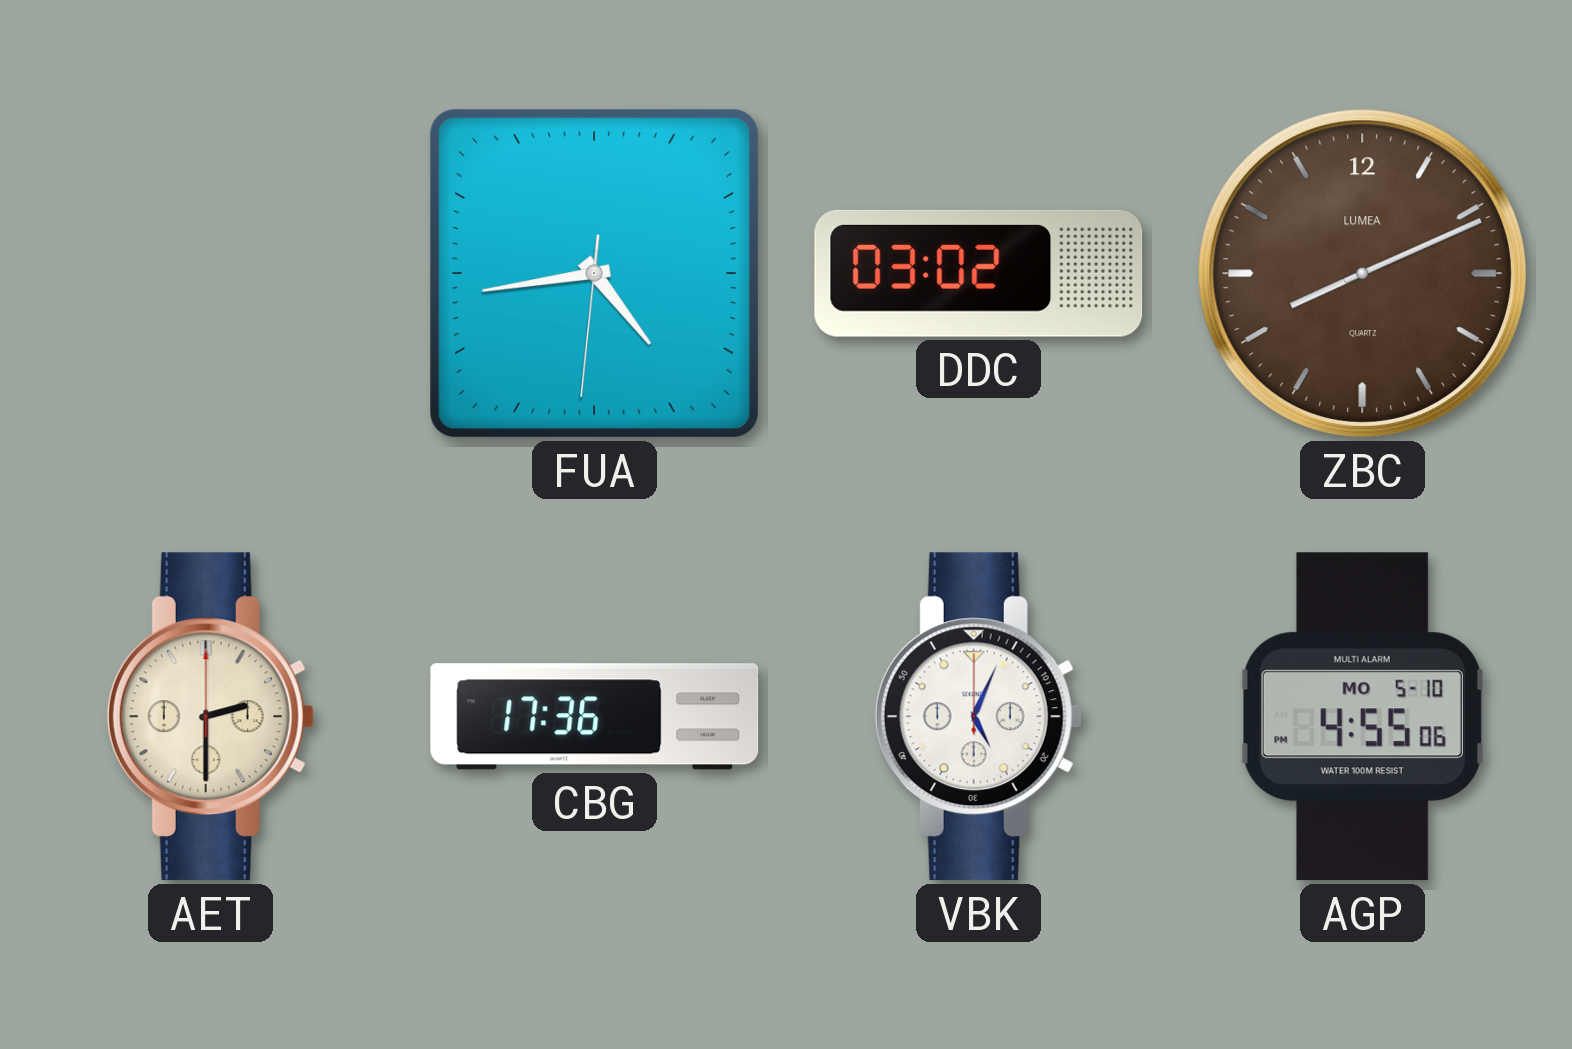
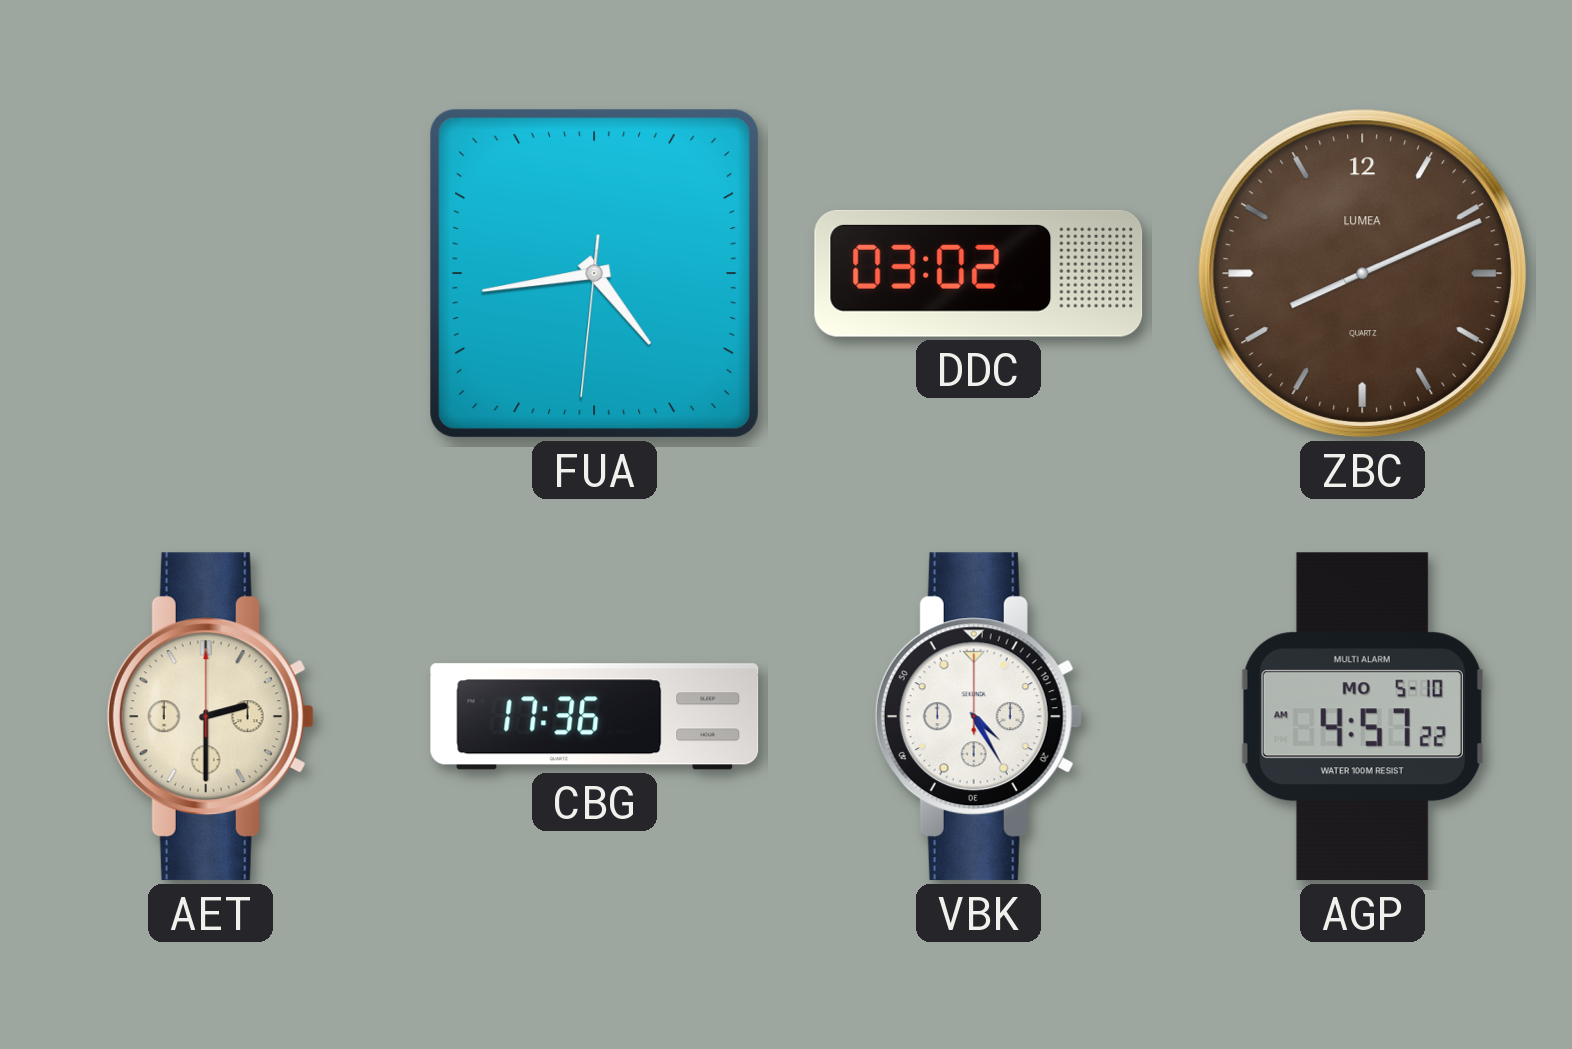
VBK: 5:04 -> 4:25 (978, 717)
AGP: 4:55 -> 4:57 (1362, 717)
